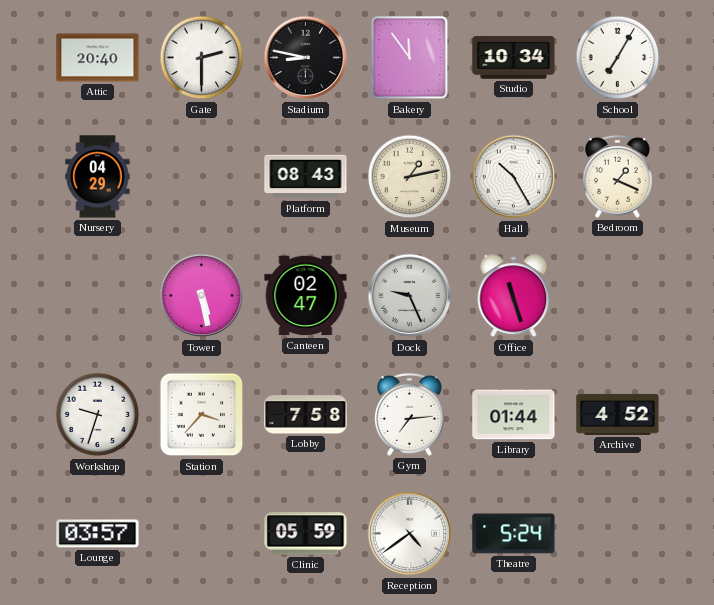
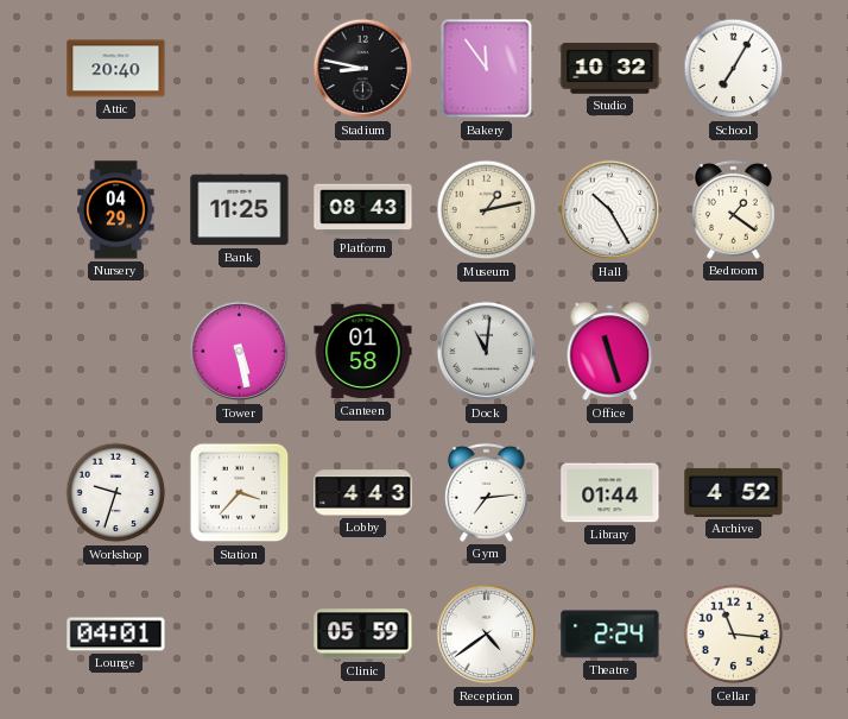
Gate: 2:30 -> none (202, 58)
Studio: 10:34 -> 10:32 (610, 69)
Bank: none -> 11:25 (240, 210)
Bedroom: 1:19 -> 1:21 (733, 209)
Canteen: 02:47 -> 01:58 (363, 352)
Dock: 9:26 -> 11:01 (487, 352)
Lobby: 7:58 -> 4:43 (363, 493)
Lounge: 03:57 -> 04:01 (116, 635)
Theatre: 5:24 -> 2:24 (610, 635)
Cellar: none -> 11:16 (734, 635)
